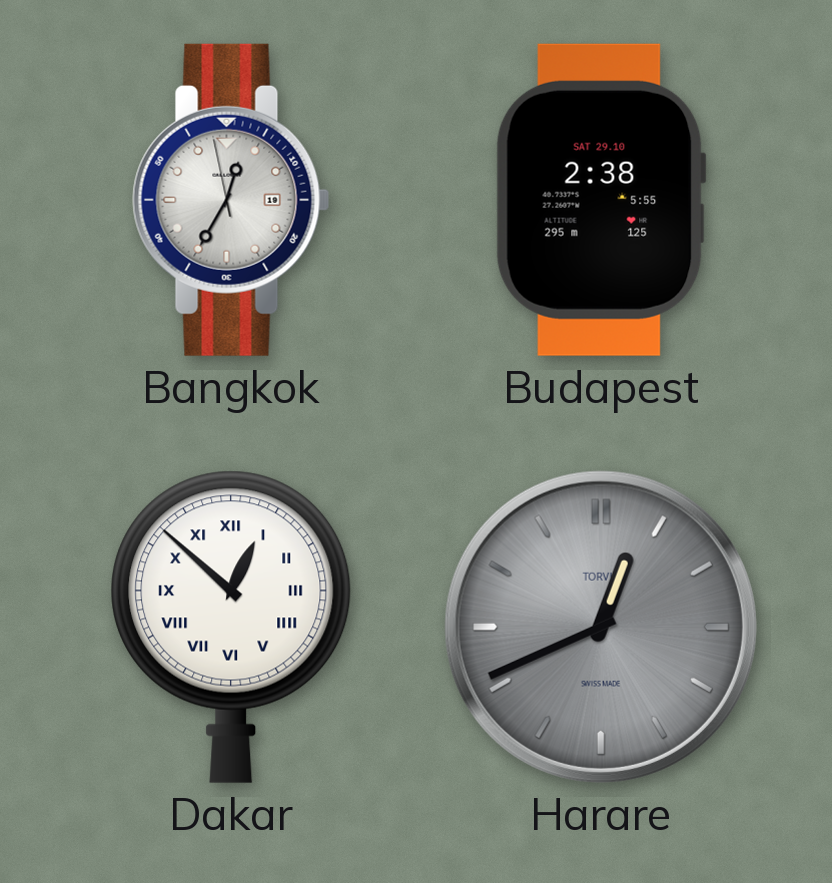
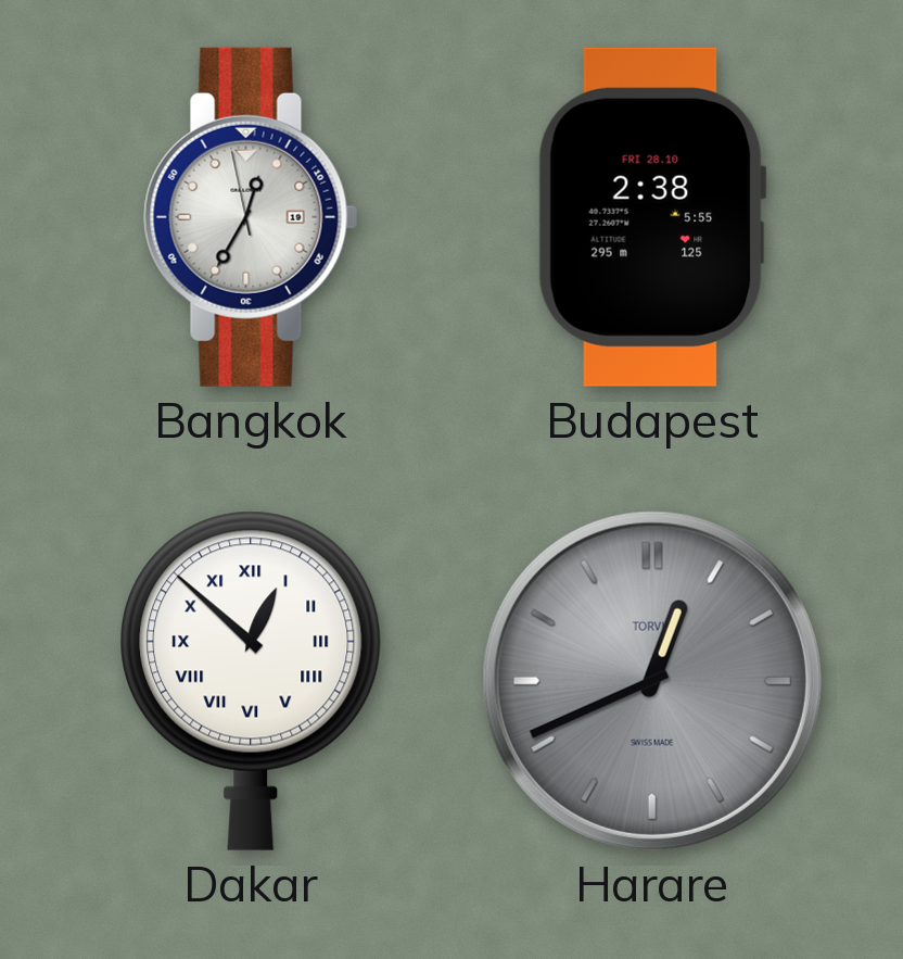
Budapest date: SAT 29.10 -> FRI 28.10 (652, 217)
